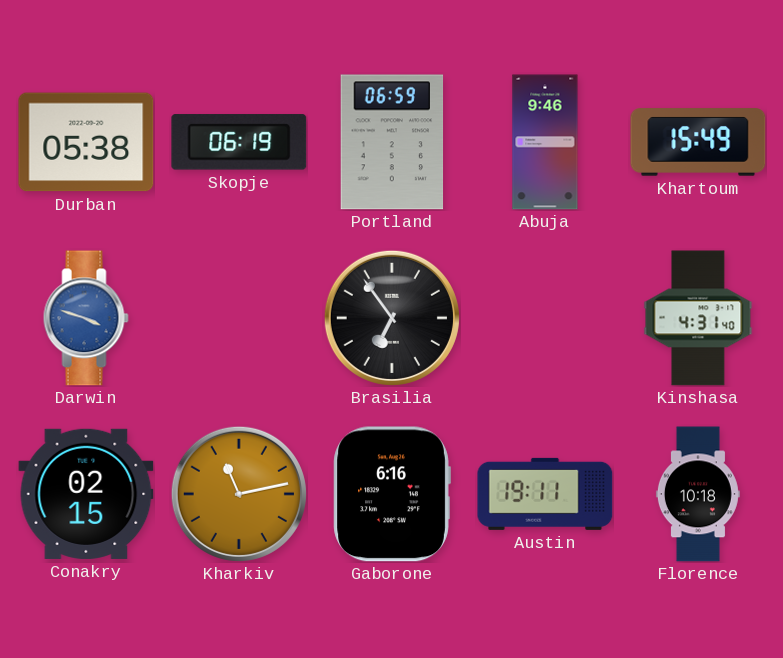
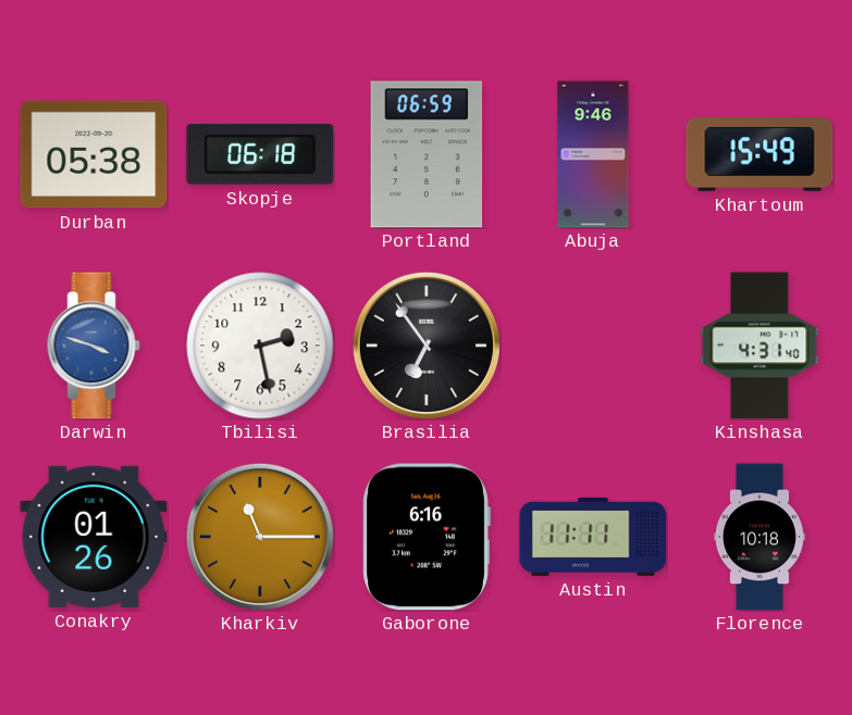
Skopje: 06:19 -> 06:18 (260, 154)
Tbilisi: none -> 2:28 (260, 346)
Conakry: 02:15 -> 01:26 (94, 537)
Kharkiv: 11:13 -> 11:15 (260, 537)
Austin: 19:11 -> 11:11 (593, 537)
